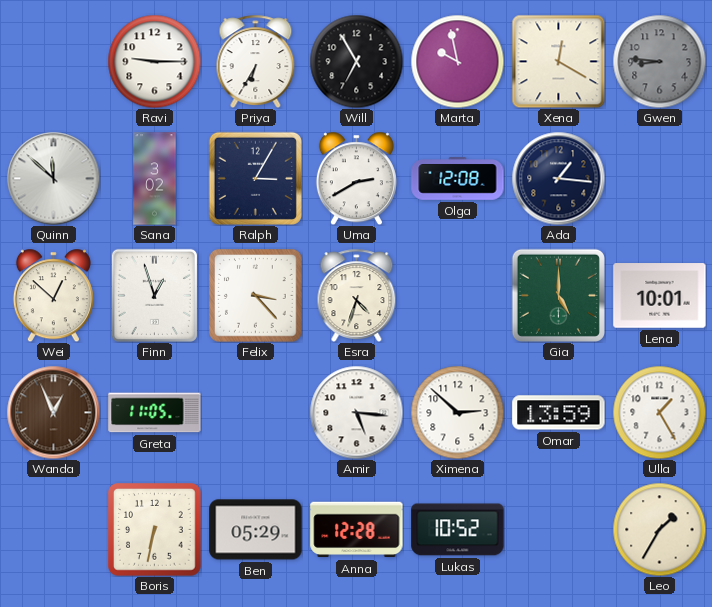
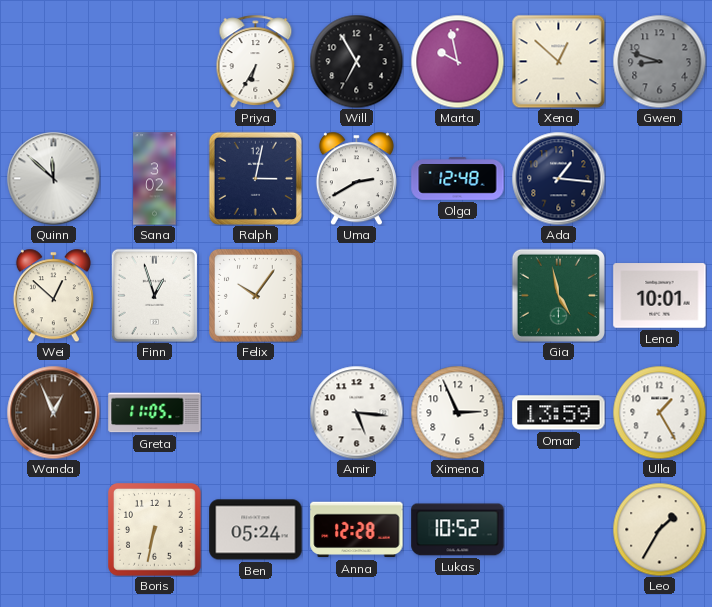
Ravi: 9:15 -> none (154, 61)
Xena: 12:20 -> 12:52 (558, 61)
Gwen: 8:46 -> 8:48 (659, 61)
Ralph: 3:05 -> 3:02 (255, 178)
Olga: 12:08 -> 12:48 (458, 179)
Felix: 3:23 -> 10:06 (256, 296)
Esra: 4:33 -> none (357, 295)
Gia: 5:00 -> 4:58 (558, 295)
Ximena: 2:52 -> 2:56 (457, 412)
Ben: 05:29 -> 05:24 (256, 530)
